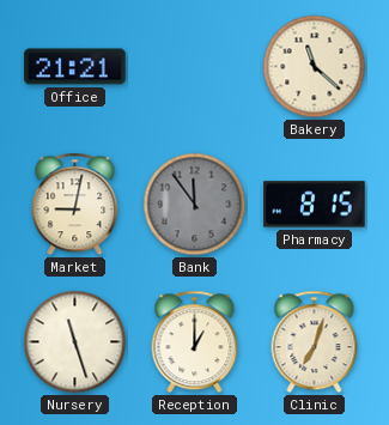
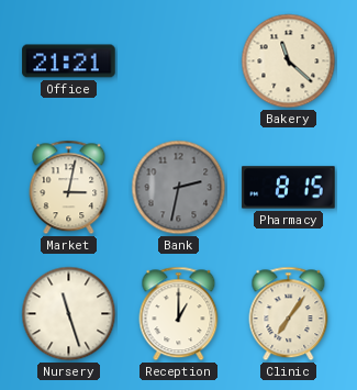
Market: 9:02 -> 3:02 (69, 188)
Bank: 11:54 -> 2:32 (179, 188)
Clinic: 7:03 -> 7:06 (289, 314)
